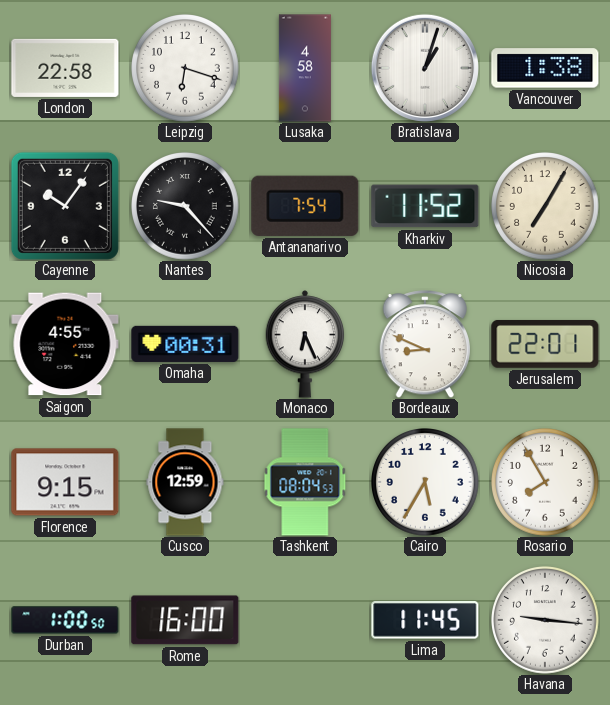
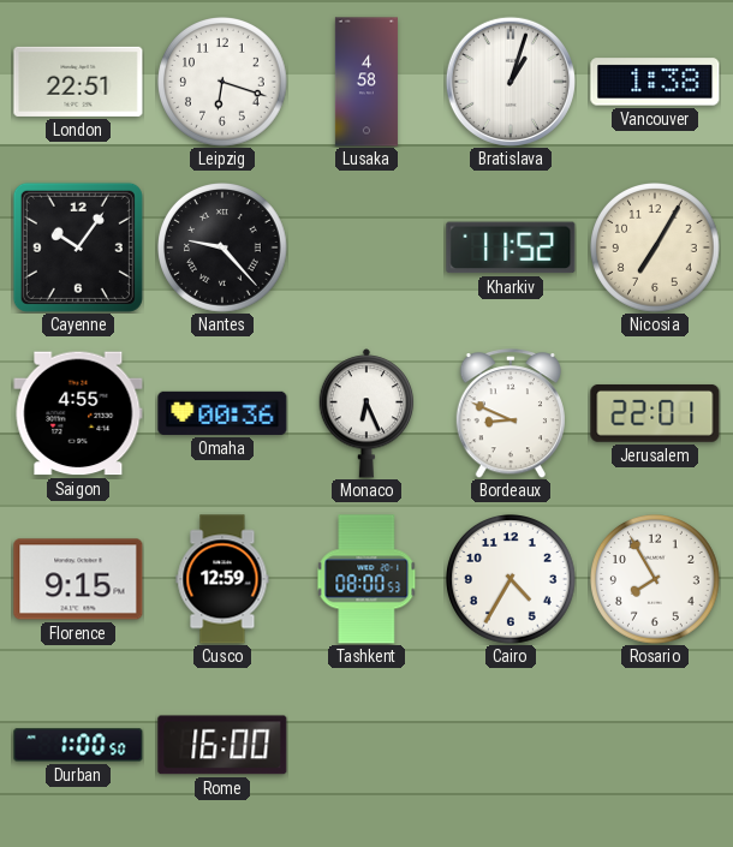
London: 22:58 -> 22:51 (78, 82)
Antananarivo: 7:54 -> none (305, 206)
Omaha: 00:31 -> 00:36 (222, 413)
Tashkent: 08:04 -> 08:00 (366, 579)
Cairo: 5:35 -> 4:35 (512, 580)
Lima: 11:45 -> none (425, 621)
Havana: 9:16 -> none (546, 621)
